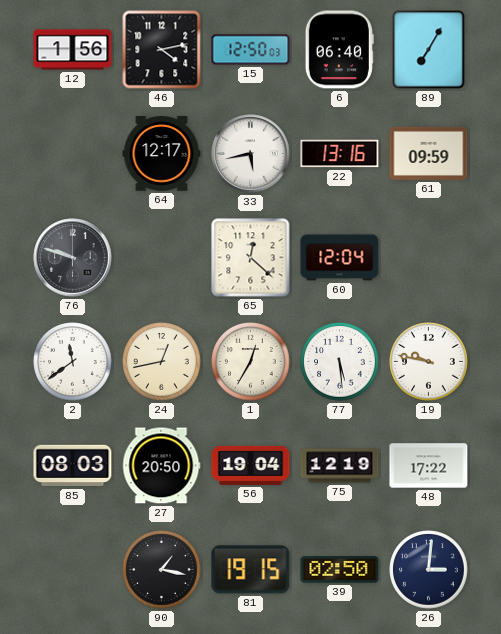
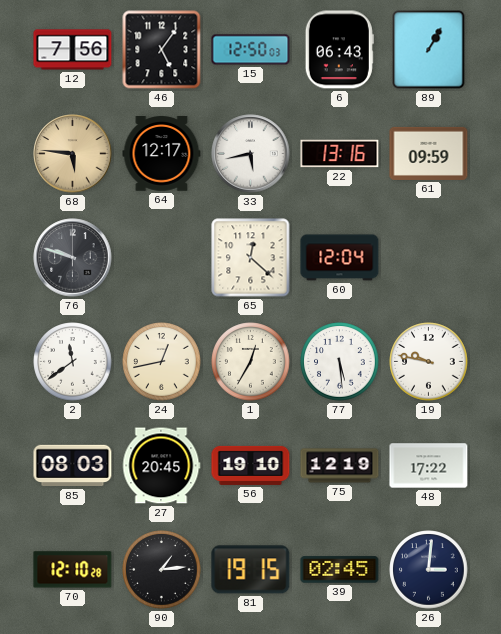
12: 1:56 -> 7:56 (73, 50)
46: 4:13 -> 5:06 (162, 50)
6: 06:40 -> 06:43 (339, 50)
89: 7:05 -> 1:05 (429, 50)
68: none -> 5:46 (73, 154)
27: 20:50 -> 20:45 (161, 466)
56: 19:04 -> 19:10 (251, 465)
70: none -> 12:10 (73, 570)
90: 1:17 -> 1:14 (162, 570)
39: 02:50 -> 02:45 (340, 570)
